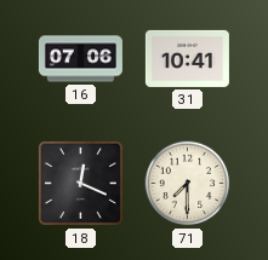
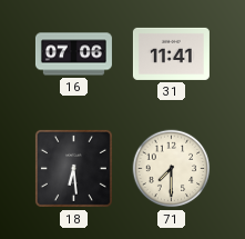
31: 10:41 -> 11:41 (171, 53)
18: 12:19 -> 6:29 (73, 168)
